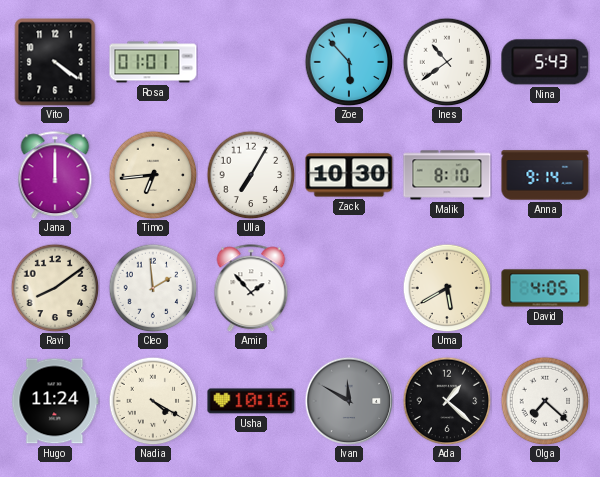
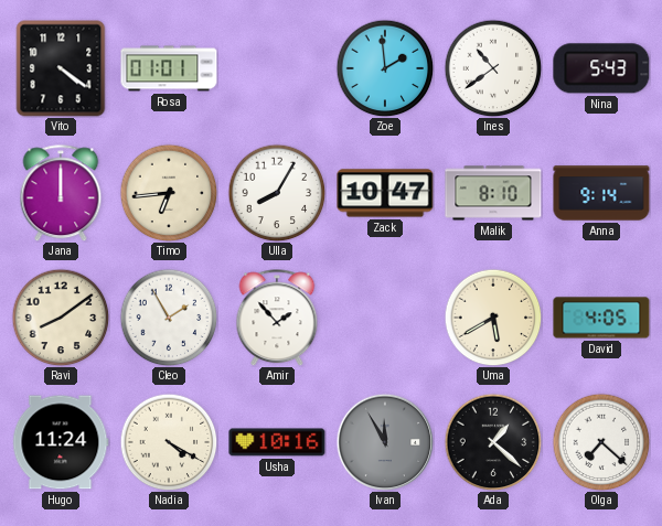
Zoe: 5:53 -> 1:59 (385, 68)
Ulla: 7:05 -> 8:05 (277, 193)
Zack: 10:30 -> 10:47 (385, 193)
Cleo: 1:59 -> 1:55 (169, 318)
Ivan: 11:50 -> 11:55 (385, 442)
